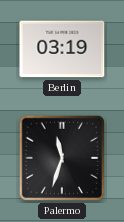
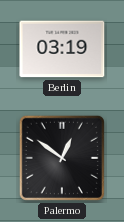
Palermo: 11:33 -> 12:51 (62, 158)
